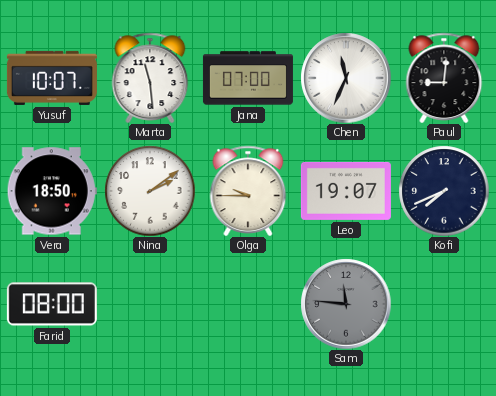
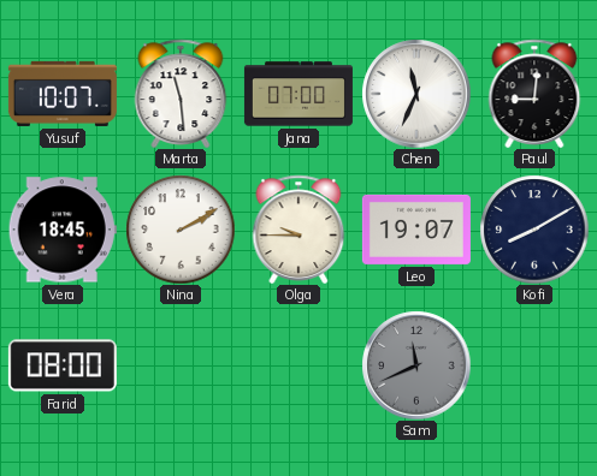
Vera: 18:50 -> 18:45 (63, 230)
Nina: 2:09 -> 2:10 (181, 230)
Kofi: 7:41 -> 8:10 (534, 230)
Sam: 11:46 -> 11:41 (416, 365)
